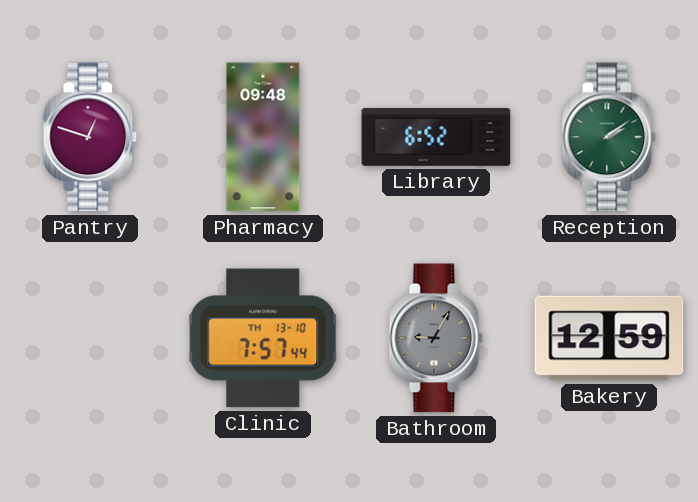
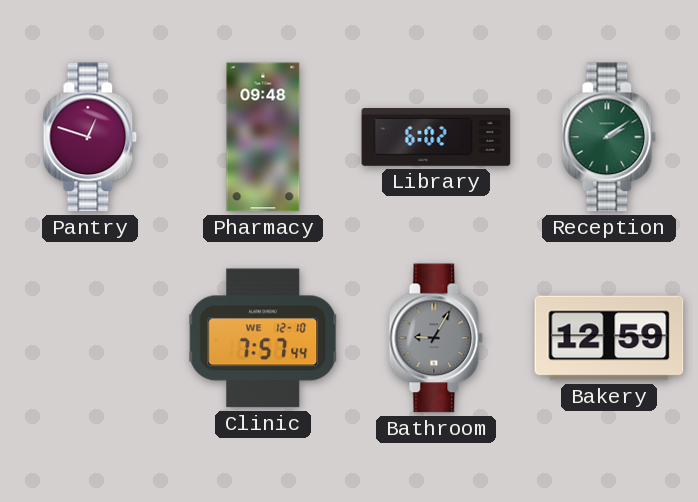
Library: 6:52 -> 6:02 (436, 138)
Clinic date: TH 13-10 -> WE 12-10 (264, 338)
